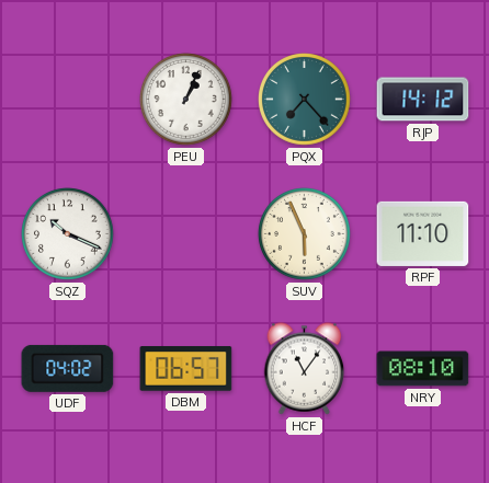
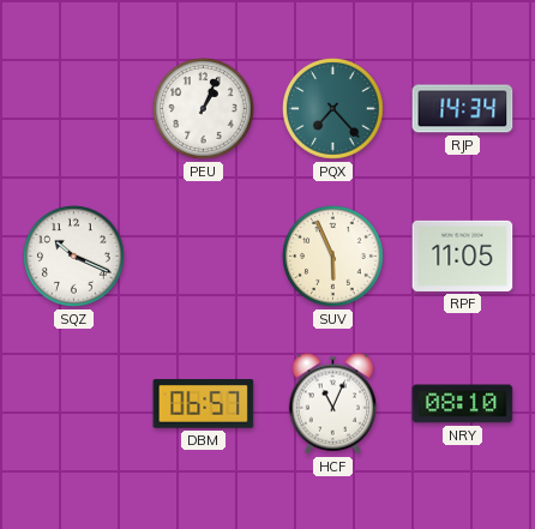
RJP: 14:12 -> 14:34 (463, 109)
RPF: 11:10 -> 11:05 (463, 256)
UDF: 04:02 -> none (68, 368)
HCF: 11:06 -> 11:04 (333, 404)
